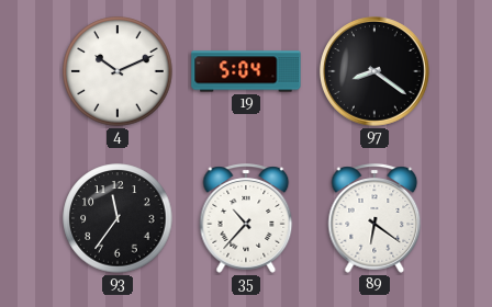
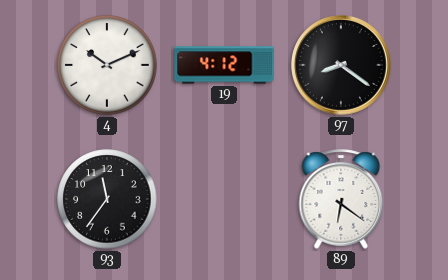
19: 5:04 -> 4:12 (224, 65)
35: 10:37 -> none (246, 218)
